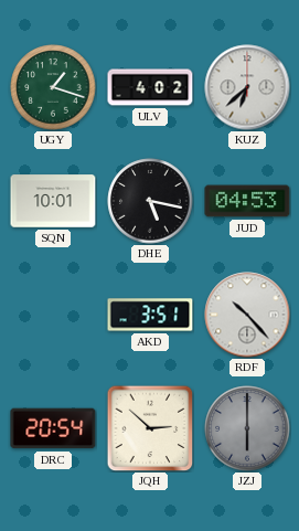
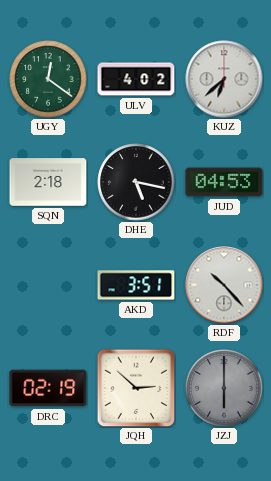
UGY: 1:18 -> 12:21 (48, 79)
SQN: 10:01 -> 2:18 (48, 182)
DRC: 20:54 -> 02:19 (48, 388)
